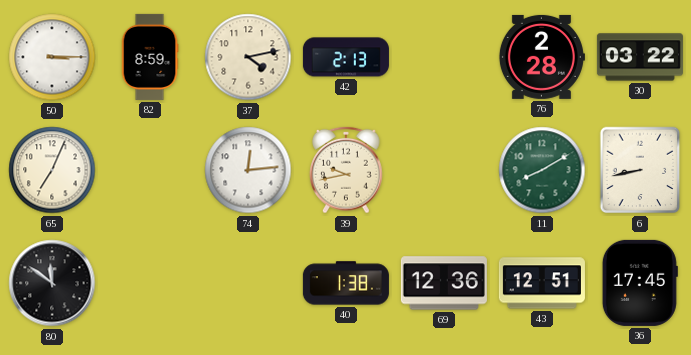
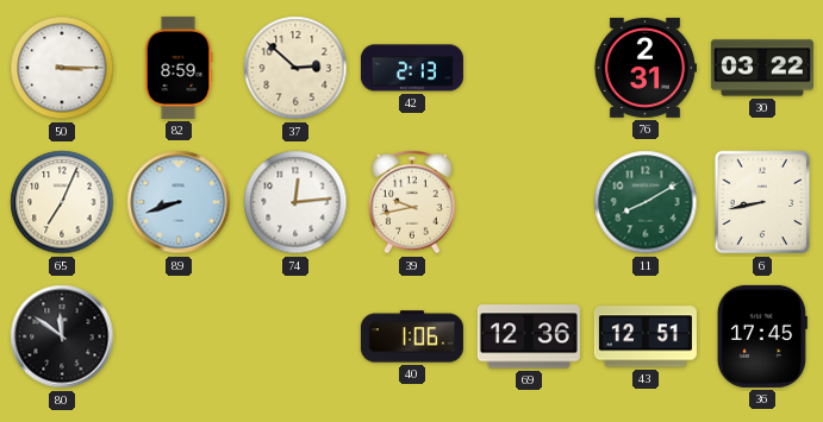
37: 4:13 -> 2:52 (295, 68)
76: 2:28 -> 2:31 (644, 68)
89: none -> 8:42 (179, 202)
40: 1:38 -> 1:06 (412, 336)
